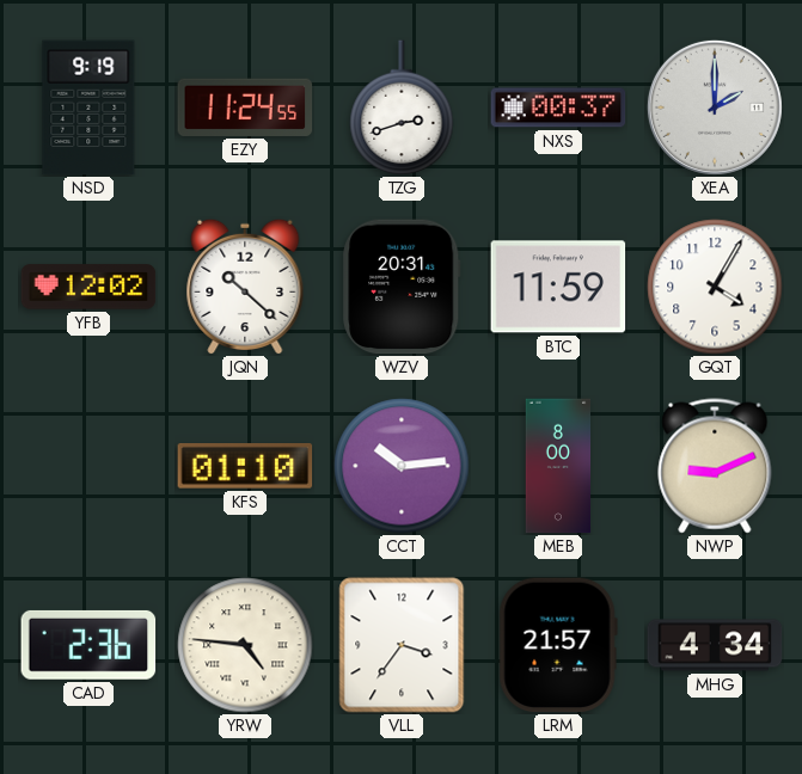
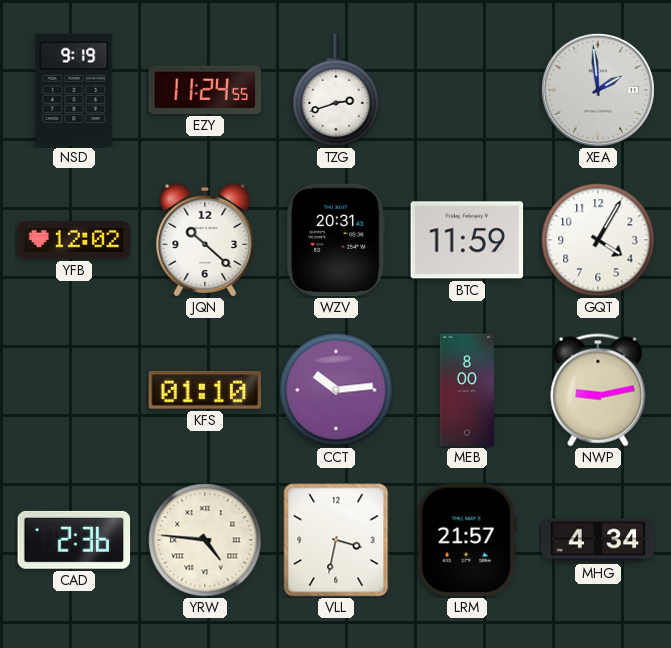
NXS: 00:37 -> none (558, 107)
XEA: 2:00 -> 1:59 (598, 90)
NWP: 9:11 -> 9:13 (598, 390)
VLL: 3:36 -> 3:32 (336, 540)
